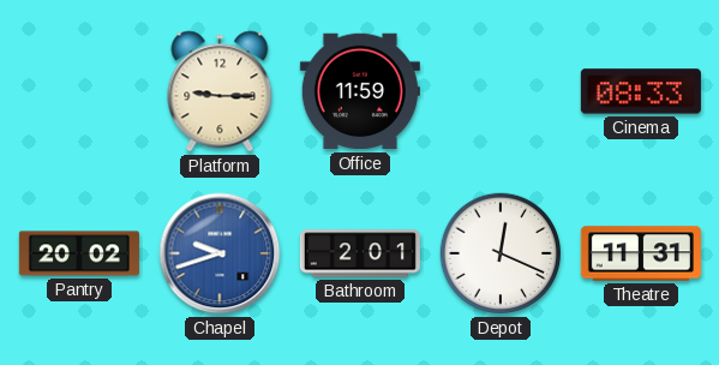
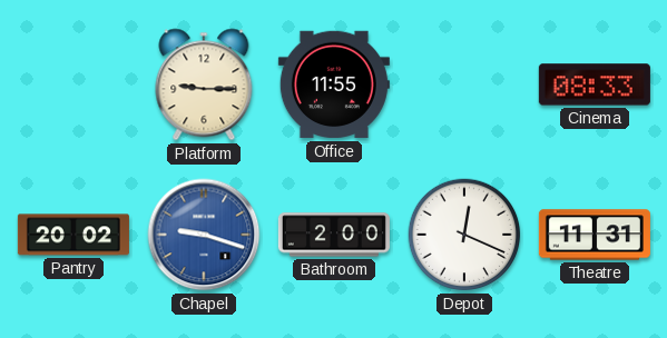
Office: 11:59 -> 11:55 (334, 84)
Chapel: 9:42 -> 9:18 (204, 235)
Bathroom: 2:01 -> 2:00 (334, 235)
